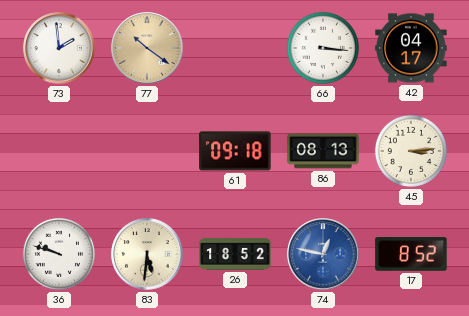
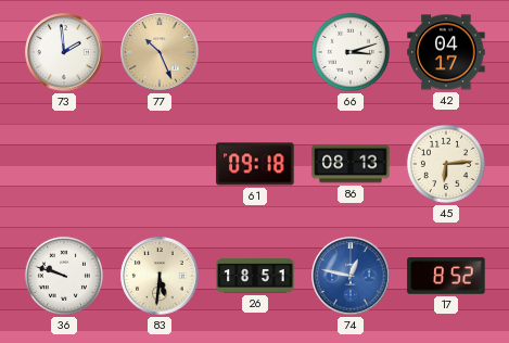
77: 10:21 -> 10:26 (160, 52)
66: 3:16 -> 3:12 (351, 52)
45: 3:14 -> 6:14 (446, 164)
26: 18:52 -> 18:51 (255, 276)
